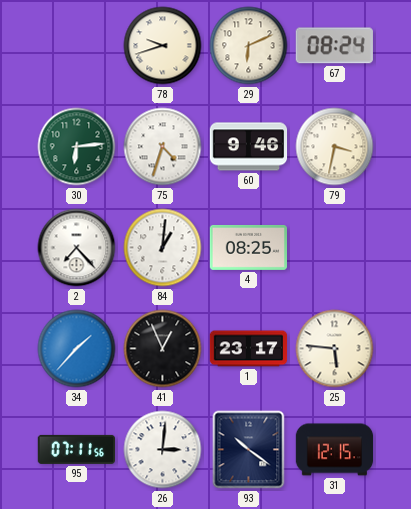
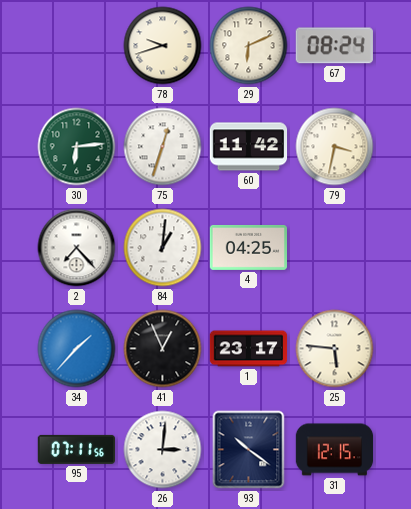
75: 4:33 -> 12:33 (163, 147)
60: 9:46 -> 11:42 (249, 147)
4: 08:25 -> 04:25 (249, 247)
